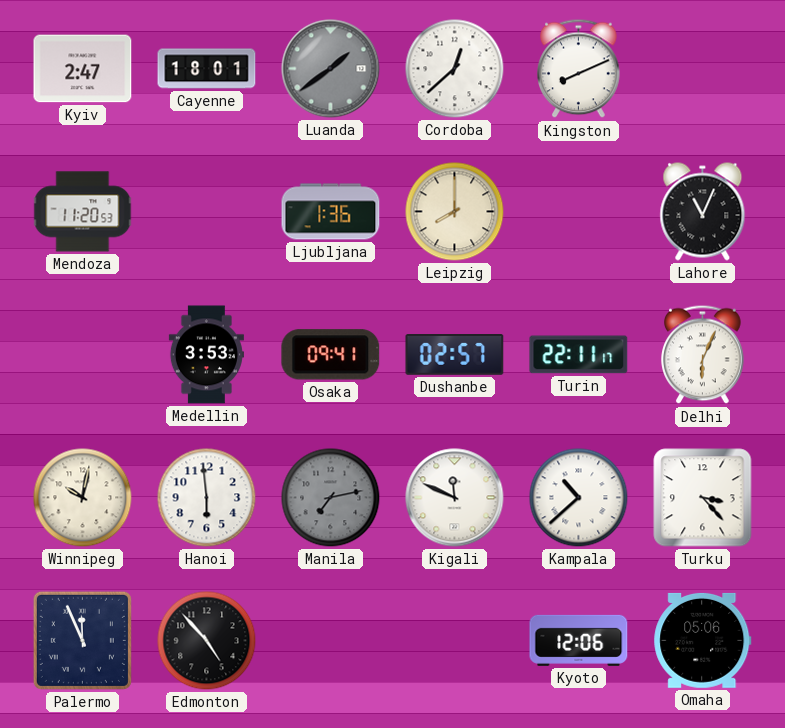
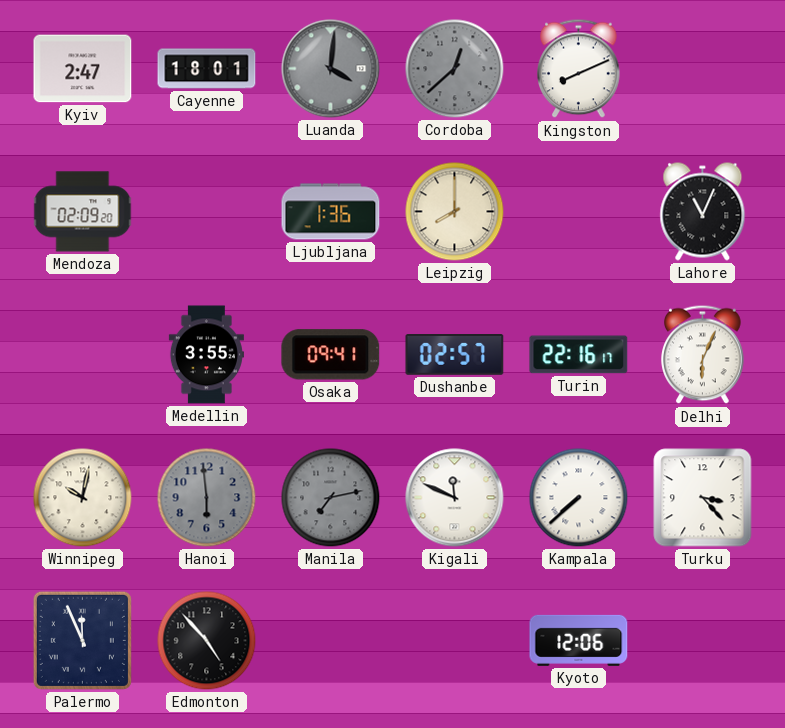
Luanda: 1:39 -> 4:01 (331, 69)
Cordoba dial: white -> grey (455, 69)
Mendoza: 11:20 -> 02:09 (83, 212)
Medellin: 3:53 -> 3:55 (206, 355)
Turin: 22:11 -> 22:16 (579, 355)
Hanoi dial: white -> grey (207, 498)
Kampala: 10:38 -> 7:38 (579, 498)
Omaha: 05:06 -> none (703, 640)
